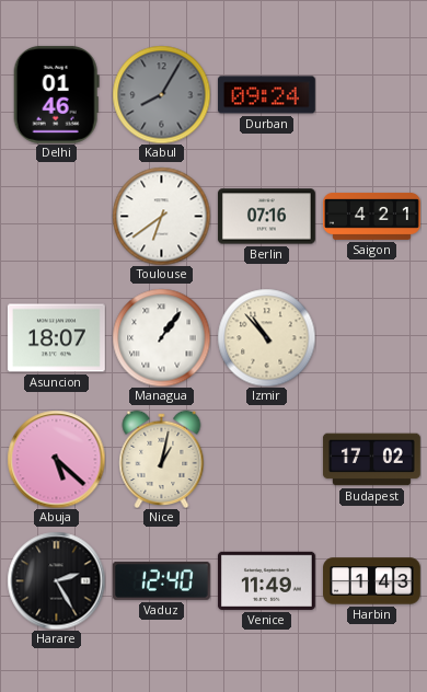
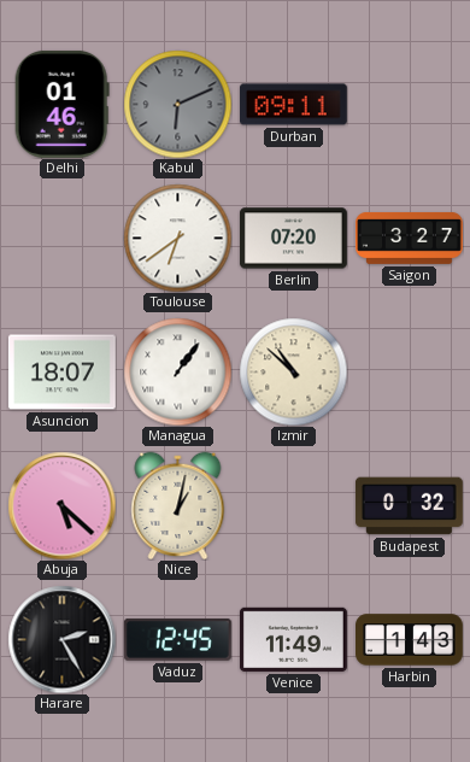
Kabul: 8:05 -> 6:11 (177, 104)
Durban: 09:24 -> 09:11 (293, 105)
Berlin: 07:16 -> 07:20 (293, 239)
Saigon: 4:21 -> 3:27 (410, 238)
Izmir: 10:53 -> 10:52 (293, 371)
Budapest: 17:02 -> 0:32 (409, 506)
Vaduz: 12:40 -> 12:45 (177, 639)
